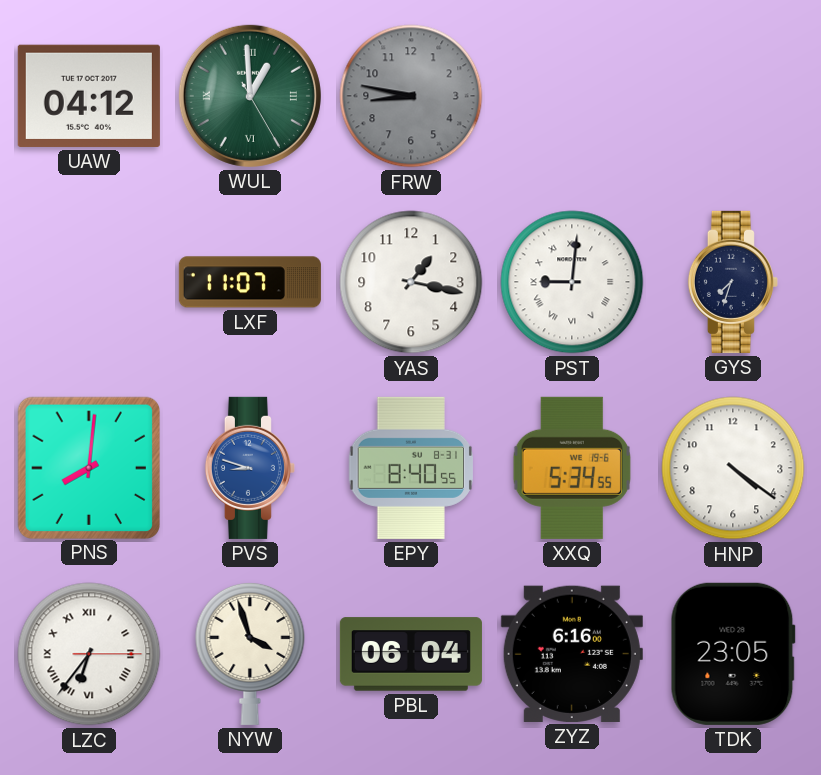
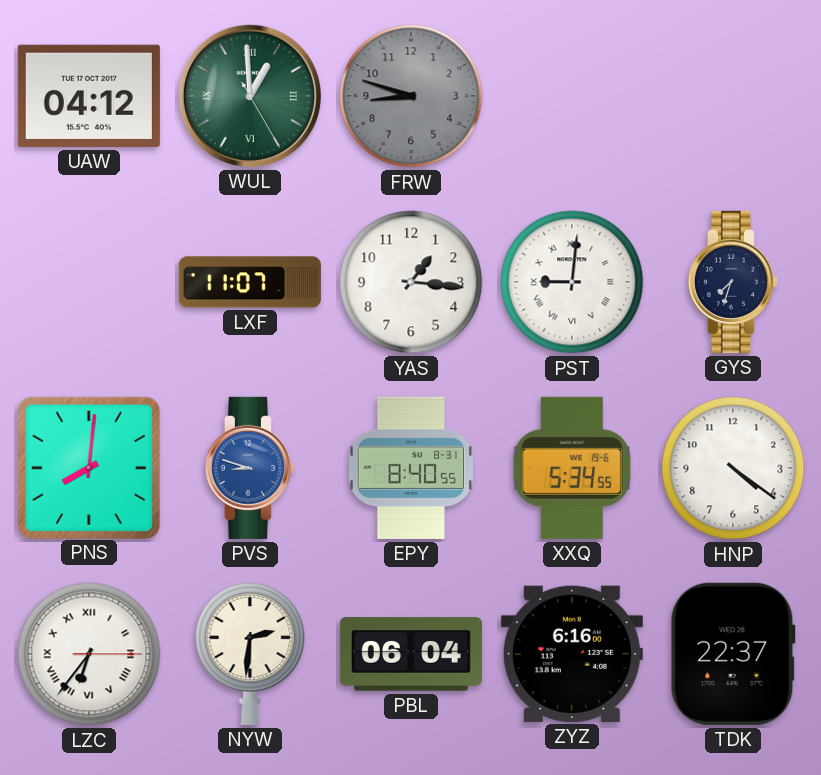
FRW: 8:47 -> 8:48 (411, 96)
YAS: 1:17 -> 1:16 (411, 282)
NYW: 3:57 -> 2:31 (250, 653)
TDK: 23:05 -> 22:37 (733, 654)
